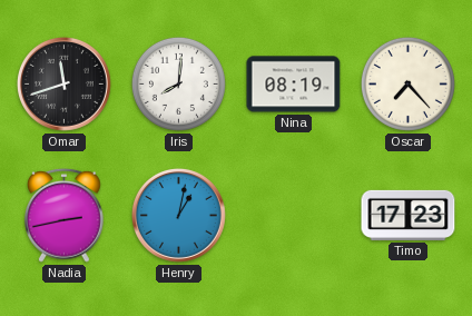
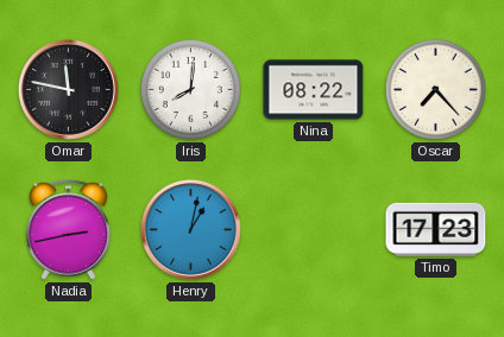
Omar: 11:42 -> 11:47 (68, 89)
Nina: 08:19 -> 08:22 (314, 90)
